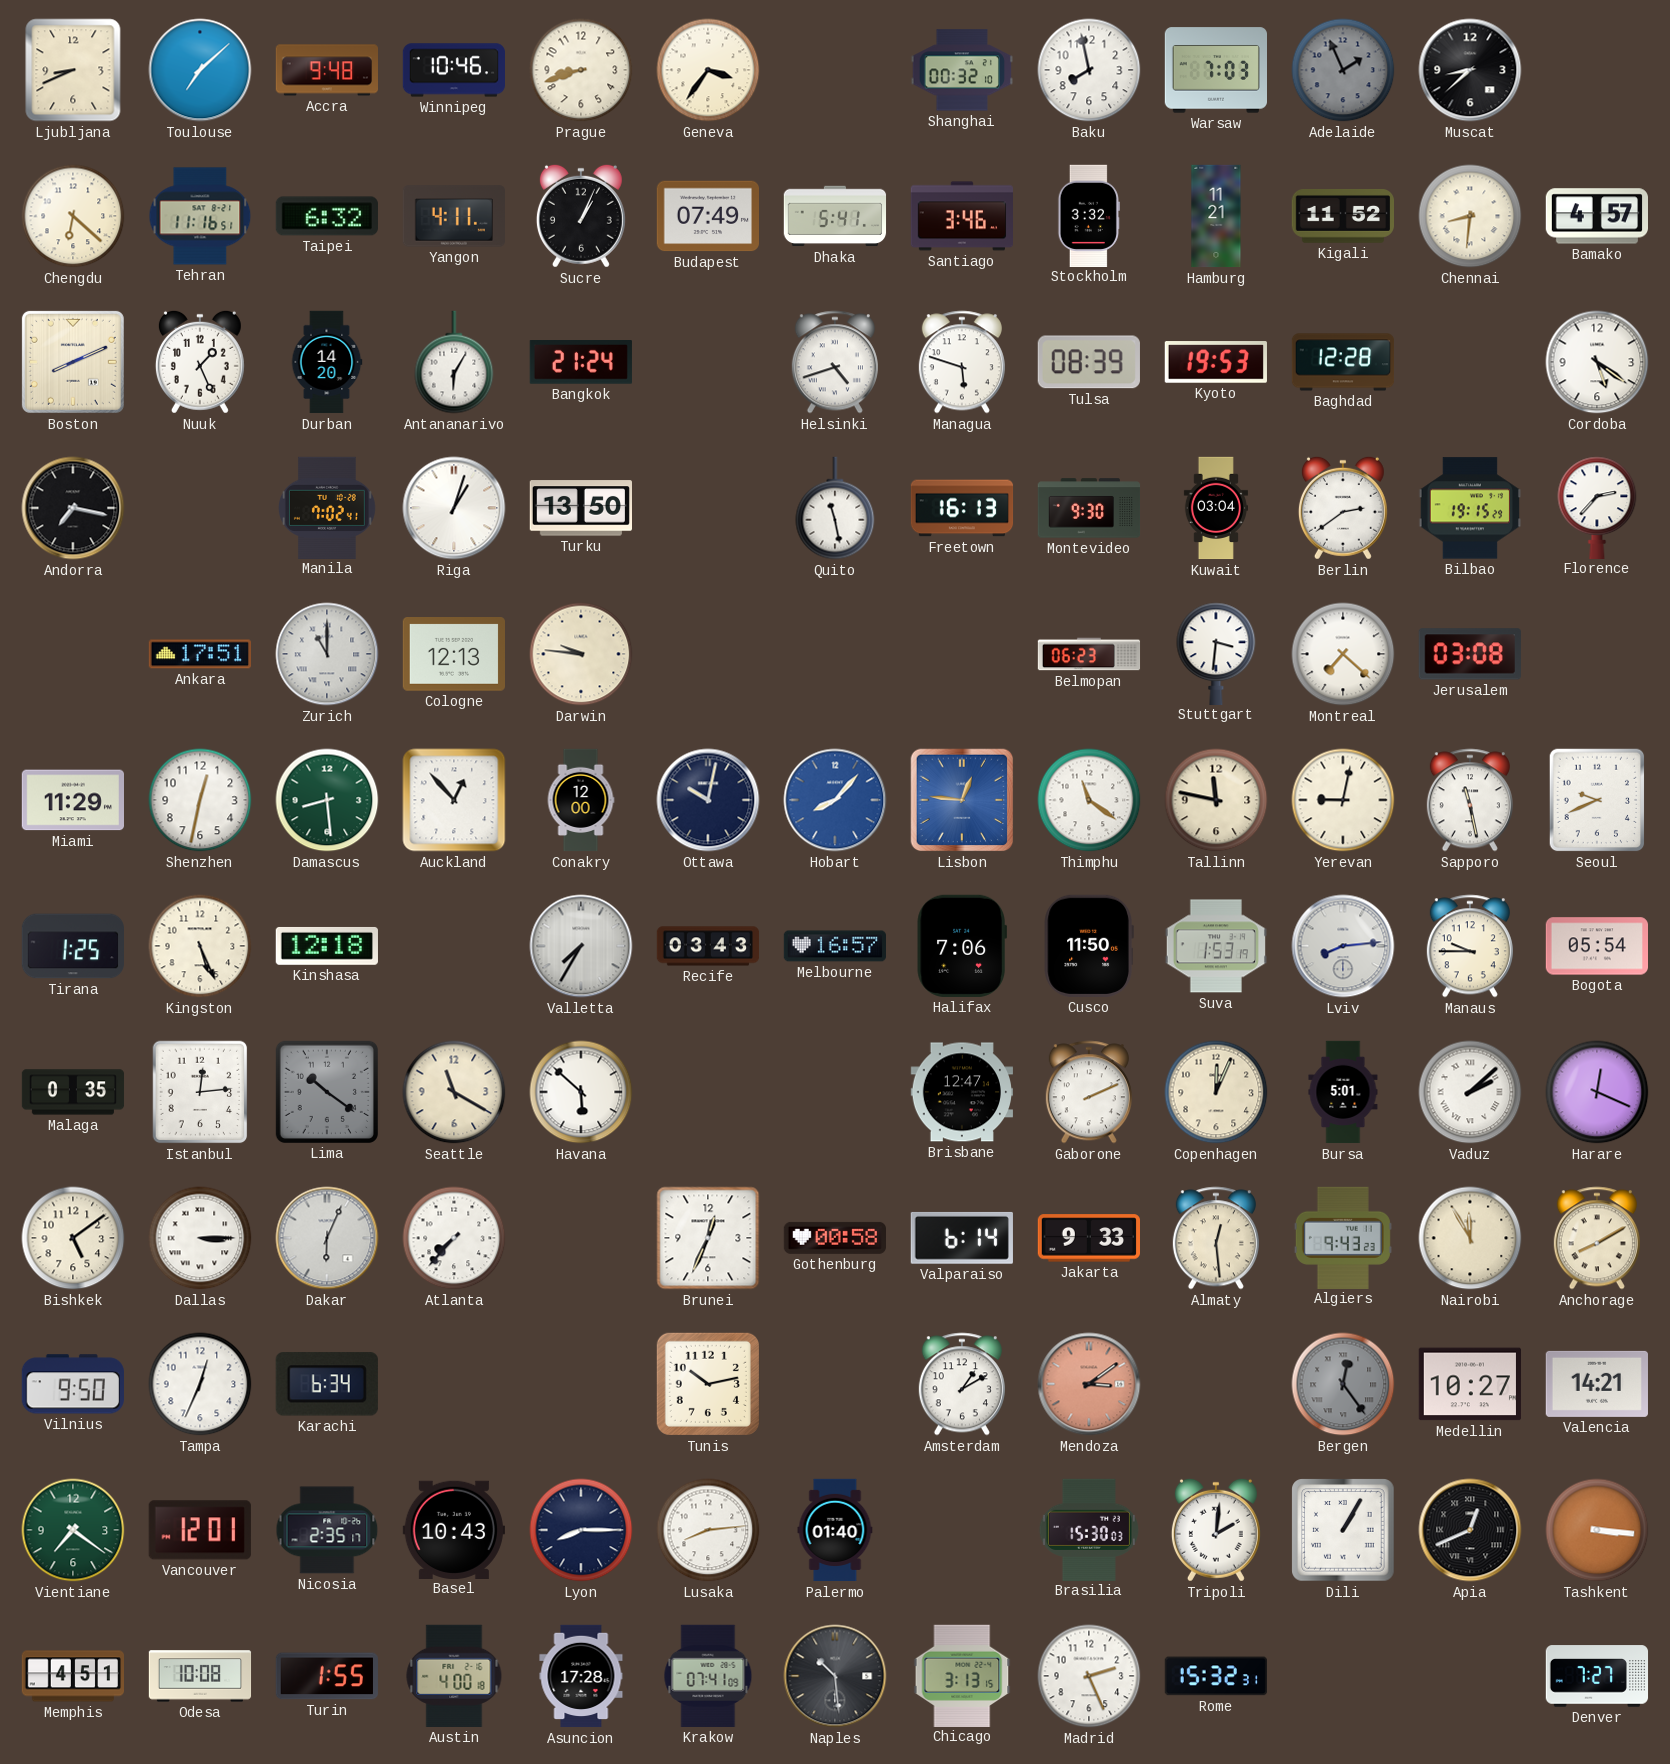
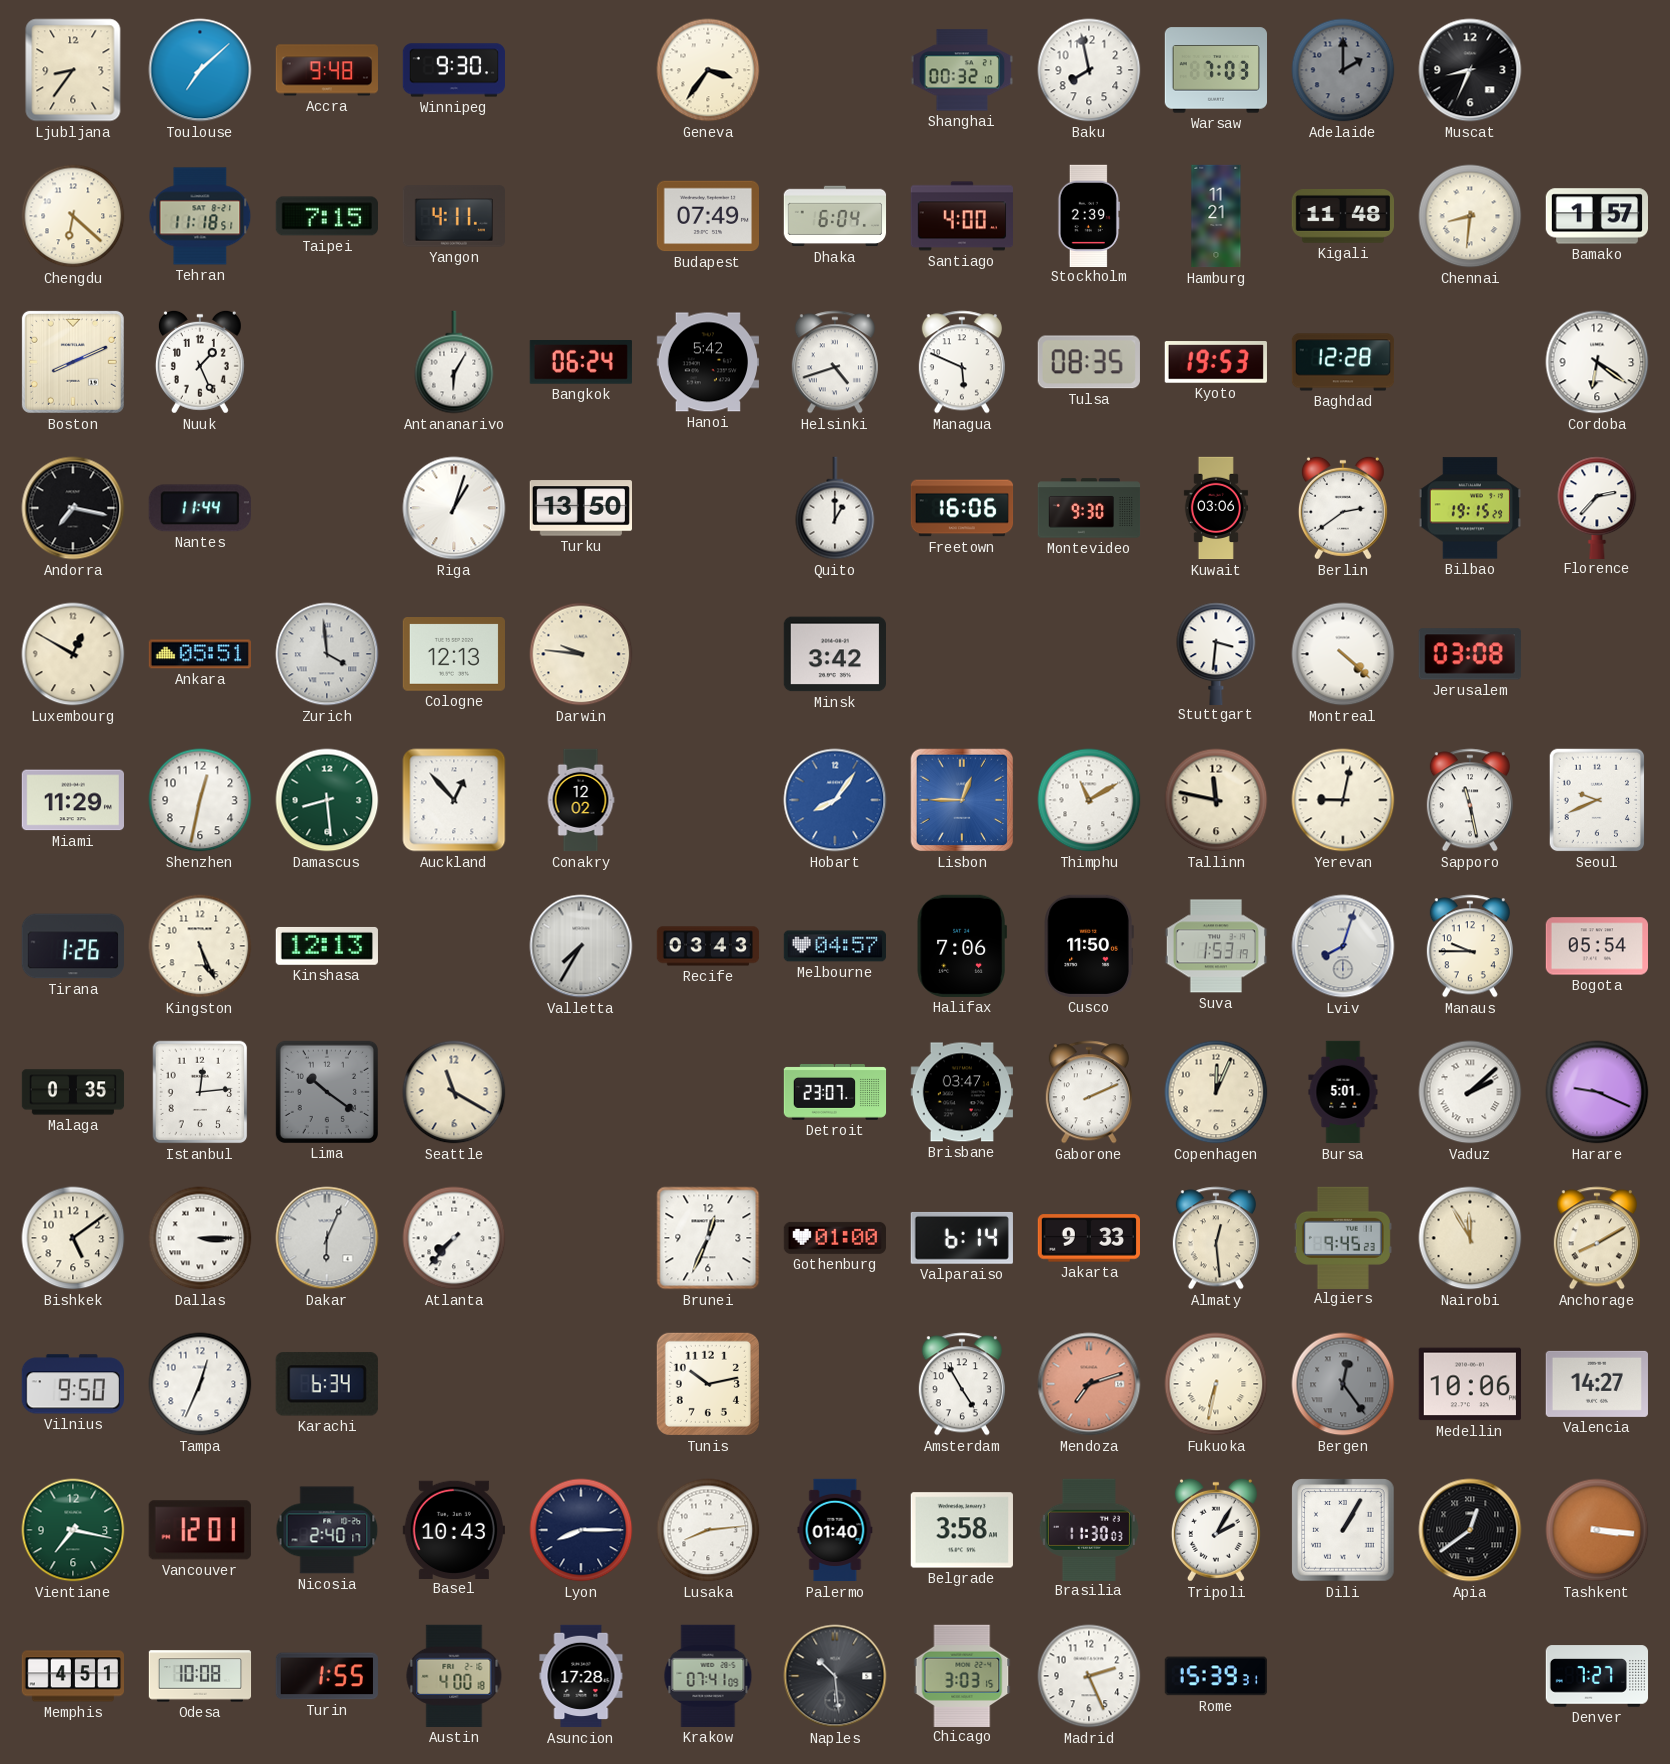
Ljubljana: 8:41 -> 8:36 (73, 70)
Winnipeg: 10:46 -> 9:30 (453, 70)
Prague: 8:42 -> none (581, 70)
Adelaide: 1:56 -> 2:00 (1343, 70)
Muscat: 8:38 -> 8:34 (1470, 70)
Tehran: 11:16 -> 11:18 (200, 216)
Taipei: 6:32 -> 7:15 (327, 216)
Sucre: 1:04 -> none (581, 216)
Dhaka: 5:41 -> 6:04 (835, 216)
Santiago: 3:46 -> 4:00 (961, 216)
Stockholm: 3:32 -> 2:39 (1089, 215)
Kigali: 11:52 -> 11:48 (1342, 217)
Bamako: 4:57 -> 1:57 (1597, 216)
Durban: 14:20 -> none (327, 362)
Bangkok: 21:24 -> 06:24 (581, 363)
Hanoi: none -> 5:42 (707, 362)
Managua: 5:48 -> 5:49 (962, 362)
Tulsa: 08:39 -> 08:35 (1089, 362)
Cordoba: 5:21 -> 6:21 (1597, 362)
Nantes: none -> 11:44 (200, 508)
Manila: 7:02 -> none (327, 507)
Quito: 11:28 -> 1:00 (835, 508)
Freetown: 16:13 -> 16:06 (962, 508)
Kuwait: 03:04 -> 03:06 (1216, 508)
Luxembourg: none -> 12:50 (73, 654)
Ankara: 17:51 -> 05:51 (199, 654)
Zurich: 11:00 -> 3:59 (327, 654)
Minsk: none -> 3:42 (834, 654)
Belmopan: 06:23 -> none (1089, 654)
Montreal: 7:22 -> 4:22 (1343, 654)
Conakry: 12:00 -> 12:02 (581, 800)
Ottawa: 10:02 -> none (708, 800)
Hobart: 8:07 -> 8:06 (835, 800)
Lisbon: 12:46 -> 12:45 (962, 800)
Thimphu: 11:21 -> 11:10 (1089, 800)
Tirana: 1:25 -> 1:26 (73, 946)
Kinshasa: 12:18 -> 12:13 (327, 946)
Melbourne: 16:57 -> 04:57 (834, 946)
Lviv: 8:14 -> 8:03 (1343, 946)
Havana: 5:52 -> none (581, 1092)
Detroit: none -> 23:07 (835, 1093)
Brisbane: 12:47 -> 03:47 (961, 1092)
Harare: 12:19 -> 9:19 (1597, 1092)
Gothenburg: 00:58 -> 01:00 (834, 1238)
Algiers: 9:43 -> 9:45 (1343, 1237)
Amsterdam: 1:10 -> 4:55 (962, 1384)
Mendoza: 3:09 -> 7:12 (1089, 1384)
Fukuoka: none -> 6:32 (1216, 1384)
Medellin: 10:27 -> 10:06 (1469, 1384)
Valencia: 14:21 -> 14:27 (1596, 1384)
Vientiane: 7:21 -> 7:17 (73, 1530)
Nicosia: 2:35 -> 2:40 (327, 1530)
Belgrade: none -> 3:58 (962, 1530)
Brasilia: 15:30 -> 11:30 (1089, 1529)
Tripoli: 2:01 -> 2:05 (1216, 1530)
Apia: 12:41 -> 12:39 (1470, 1530)
Chicago: 3:13 -> 3:03 (962, 1675)
Rome: 15:32 -> 15:39 (1215, 1676)
